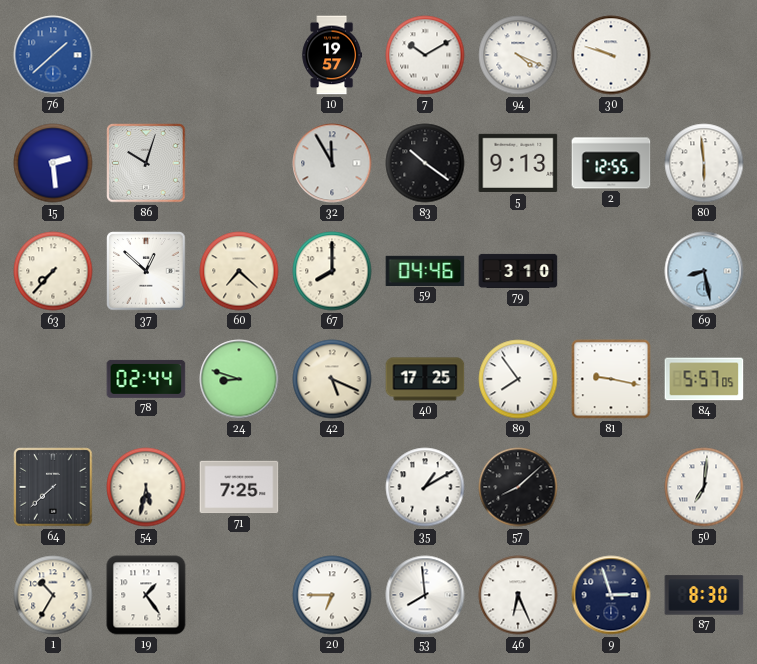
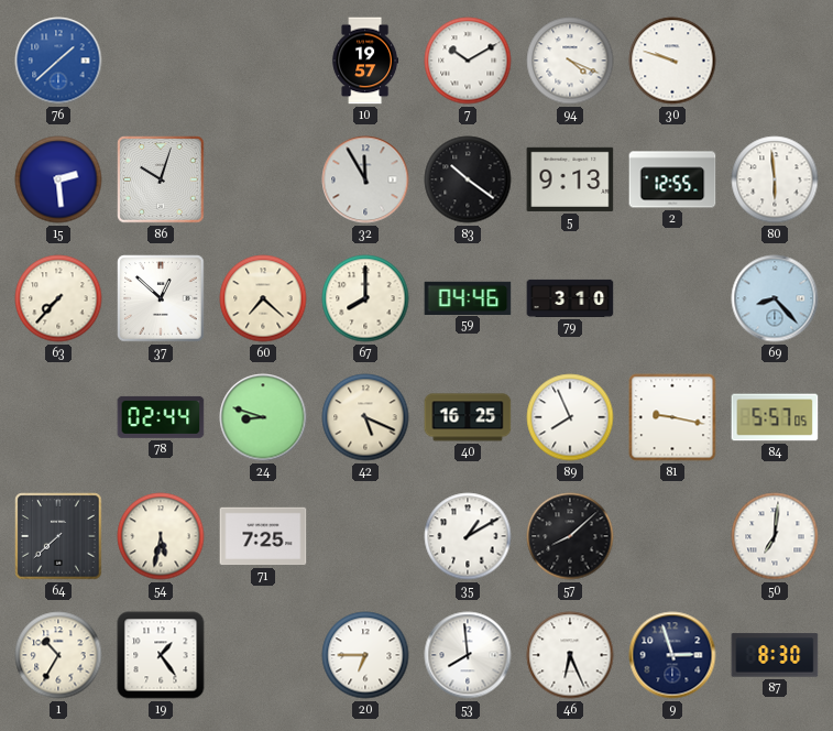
69: 8:28 -> 8:23 (775, 298)
40: 17:25 -> 16:25 (468, 417)
89: 7:54 -> 7:56 (570, 417)
